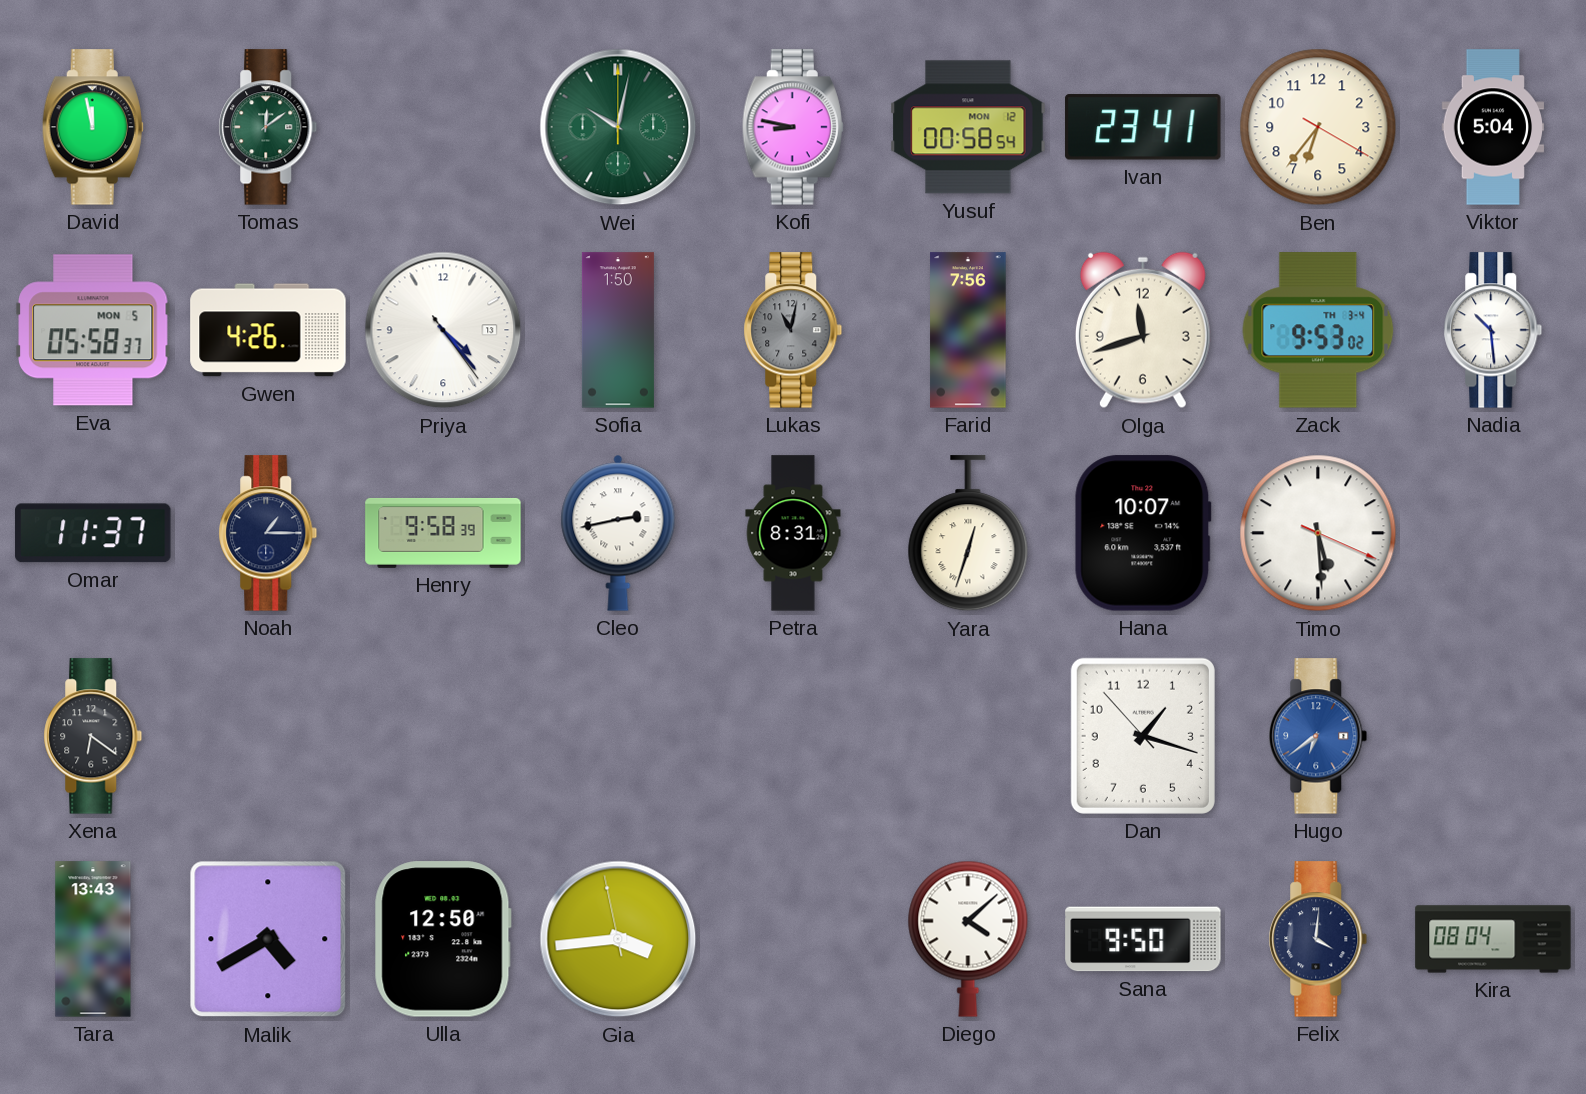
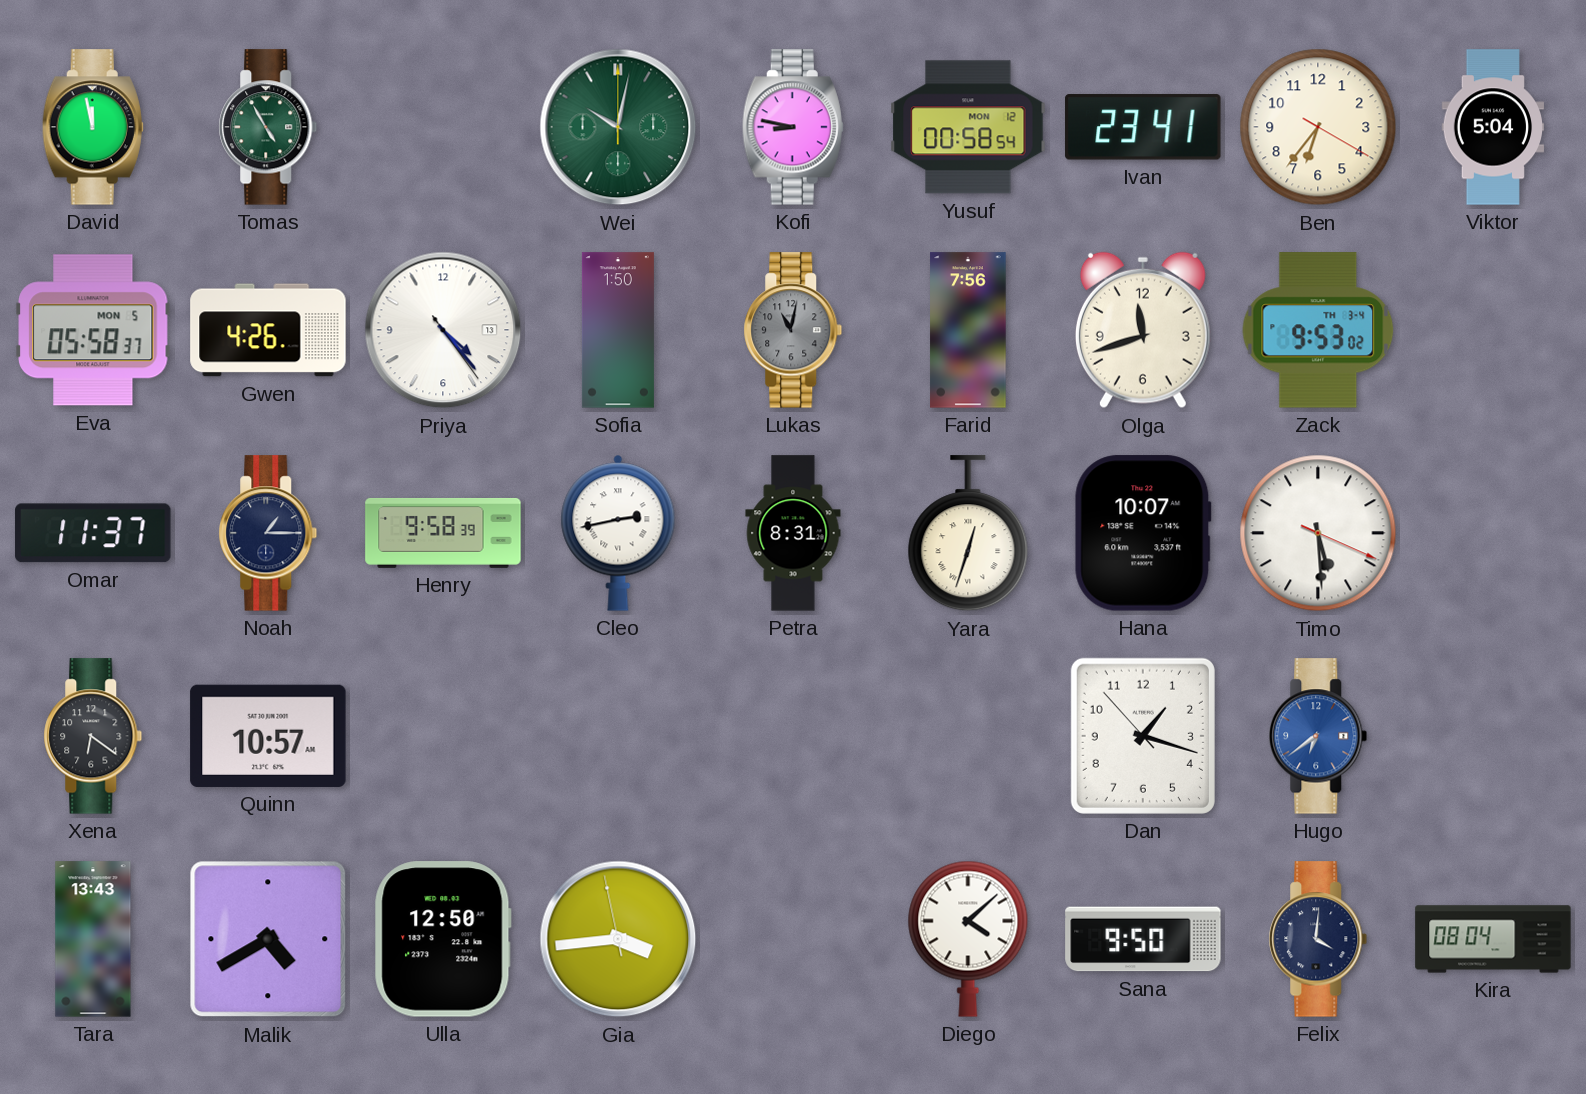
Tomas: 12:09 -> 4:55 (268, 127)
Nadia: 10:29 -> none (1493, 330)
Quinn: none -> 10:57 (268, 736)
